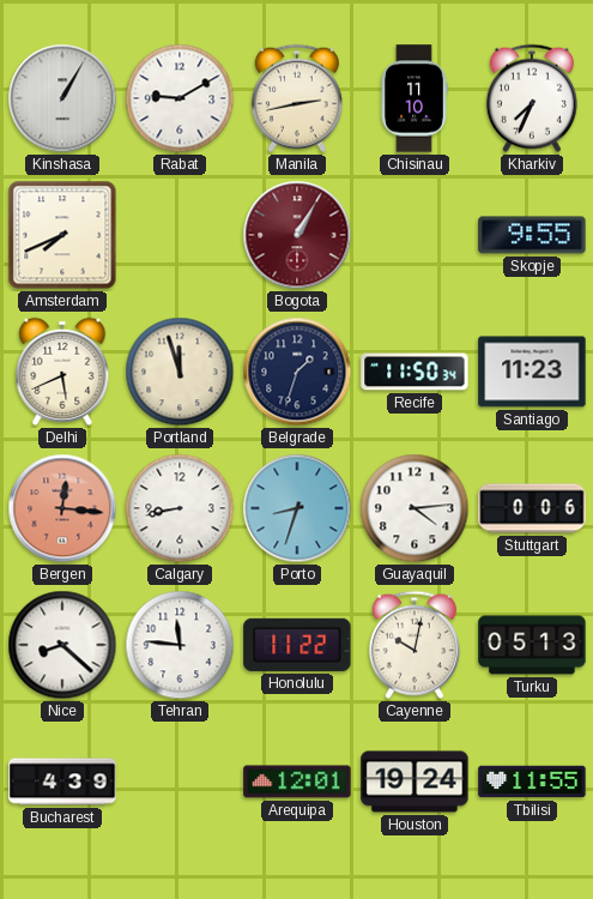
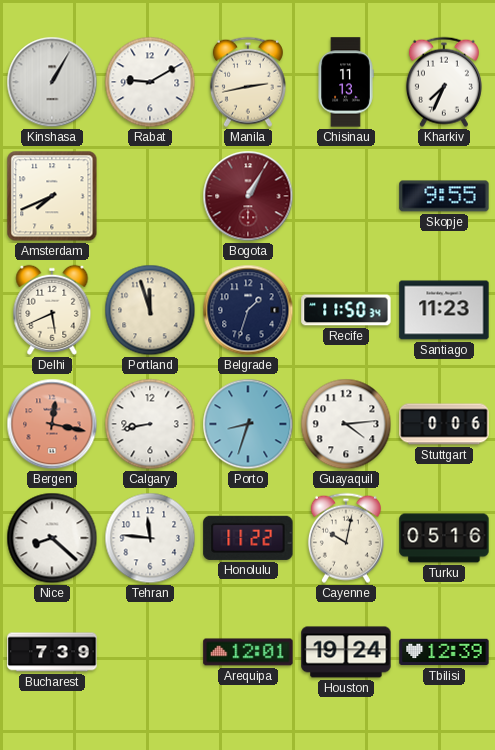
Chisinau: 11:10 -> 11:13 (346, 82)
Bergen: 12:16 -> 12:17 (52, 424)
Turku: 05:13 -> 05:16 (444, 538)
Bucharest: 4:39 -> 7:39 (52, 652)
Tbilisi: 11:55 -> 12:39 (444, 652)
